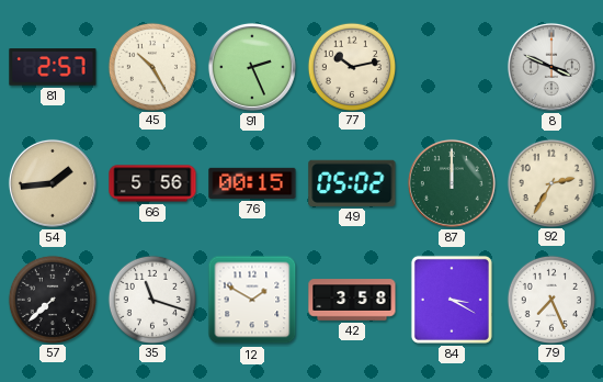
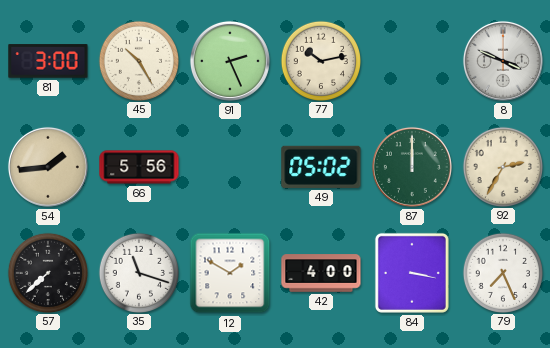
81: 2:57 -> 3:00 (48, 61)
76: 00:15 -> none (252, 183)
42: 3:58 -> 4:00 (321, 273)
84: 3:20 -> 3:17 (412, 273)
